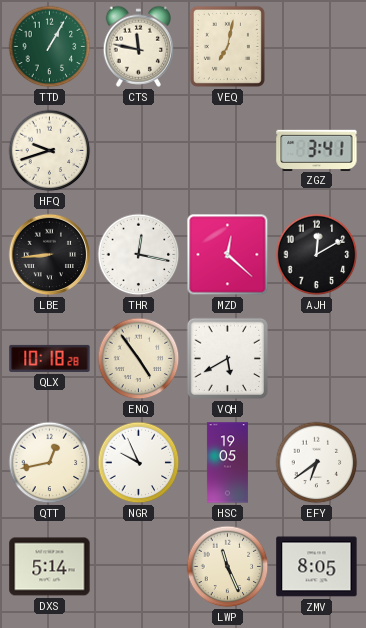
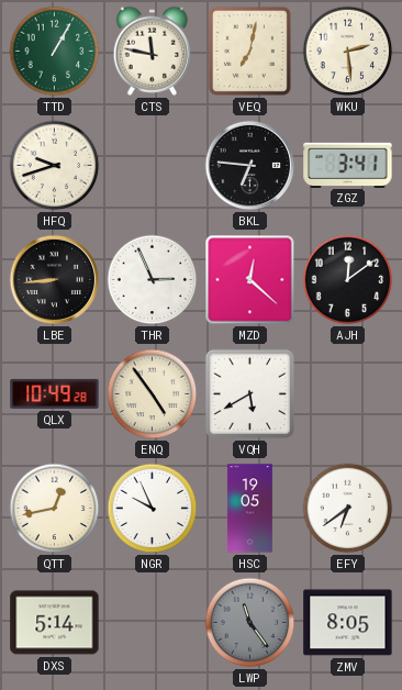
WKU: none -> 2:29 (348, 52)
BKL: none -> 6:46 (250, 166)
THR: 12:17 -> 2:56 (153, 280)
AJH: 12:10 -> 12:09 (348, 280)
QLX: 10:18 -> 10:49 (55, 393)
LWP: 11:26 -> 11:24 (250, 623)
LWP dial: cream -> grey (250, 623)
